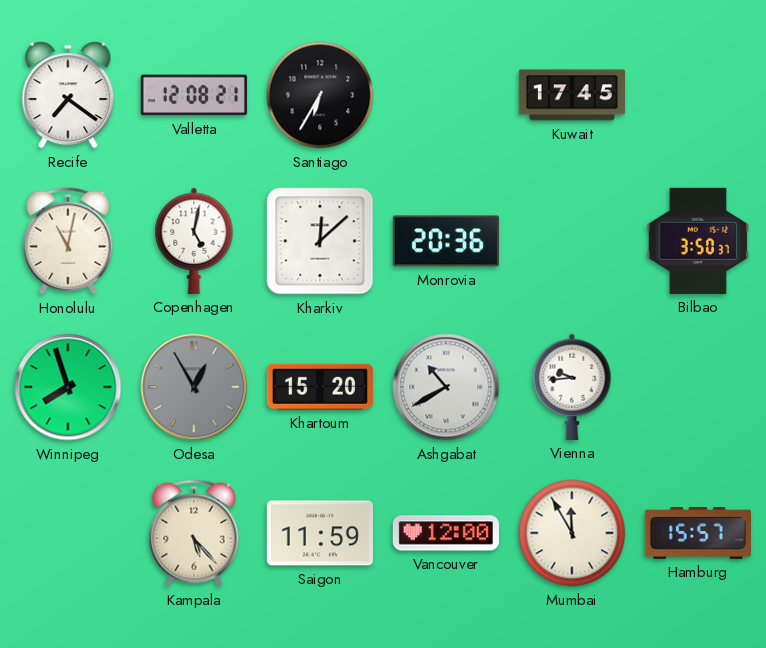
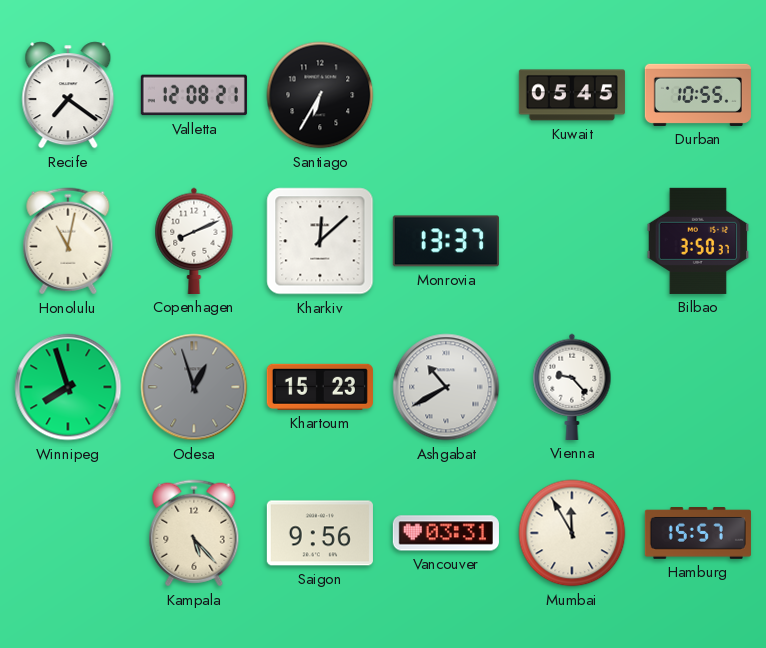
Kuwait: 17:45 -> 05:45 (572, 95)
Durban: none -> 10:55 (698, 95)
Copenhagen: 5:02 -> 8:11 (194, 241)
Monrovia: 20:36 -> 13:37 (446, 241)
Odesa: 12:55 -> 12:57 (194, 387)
Khartoum: 15:20 -> 15:23 (320, 387)
Vienna: 9:44 -> 9:23 (572, 387)
Saigon: 11:59 -> 9:56 (320, 533)
Vancouver: 12:00 -> 03:31 (446, 533)
